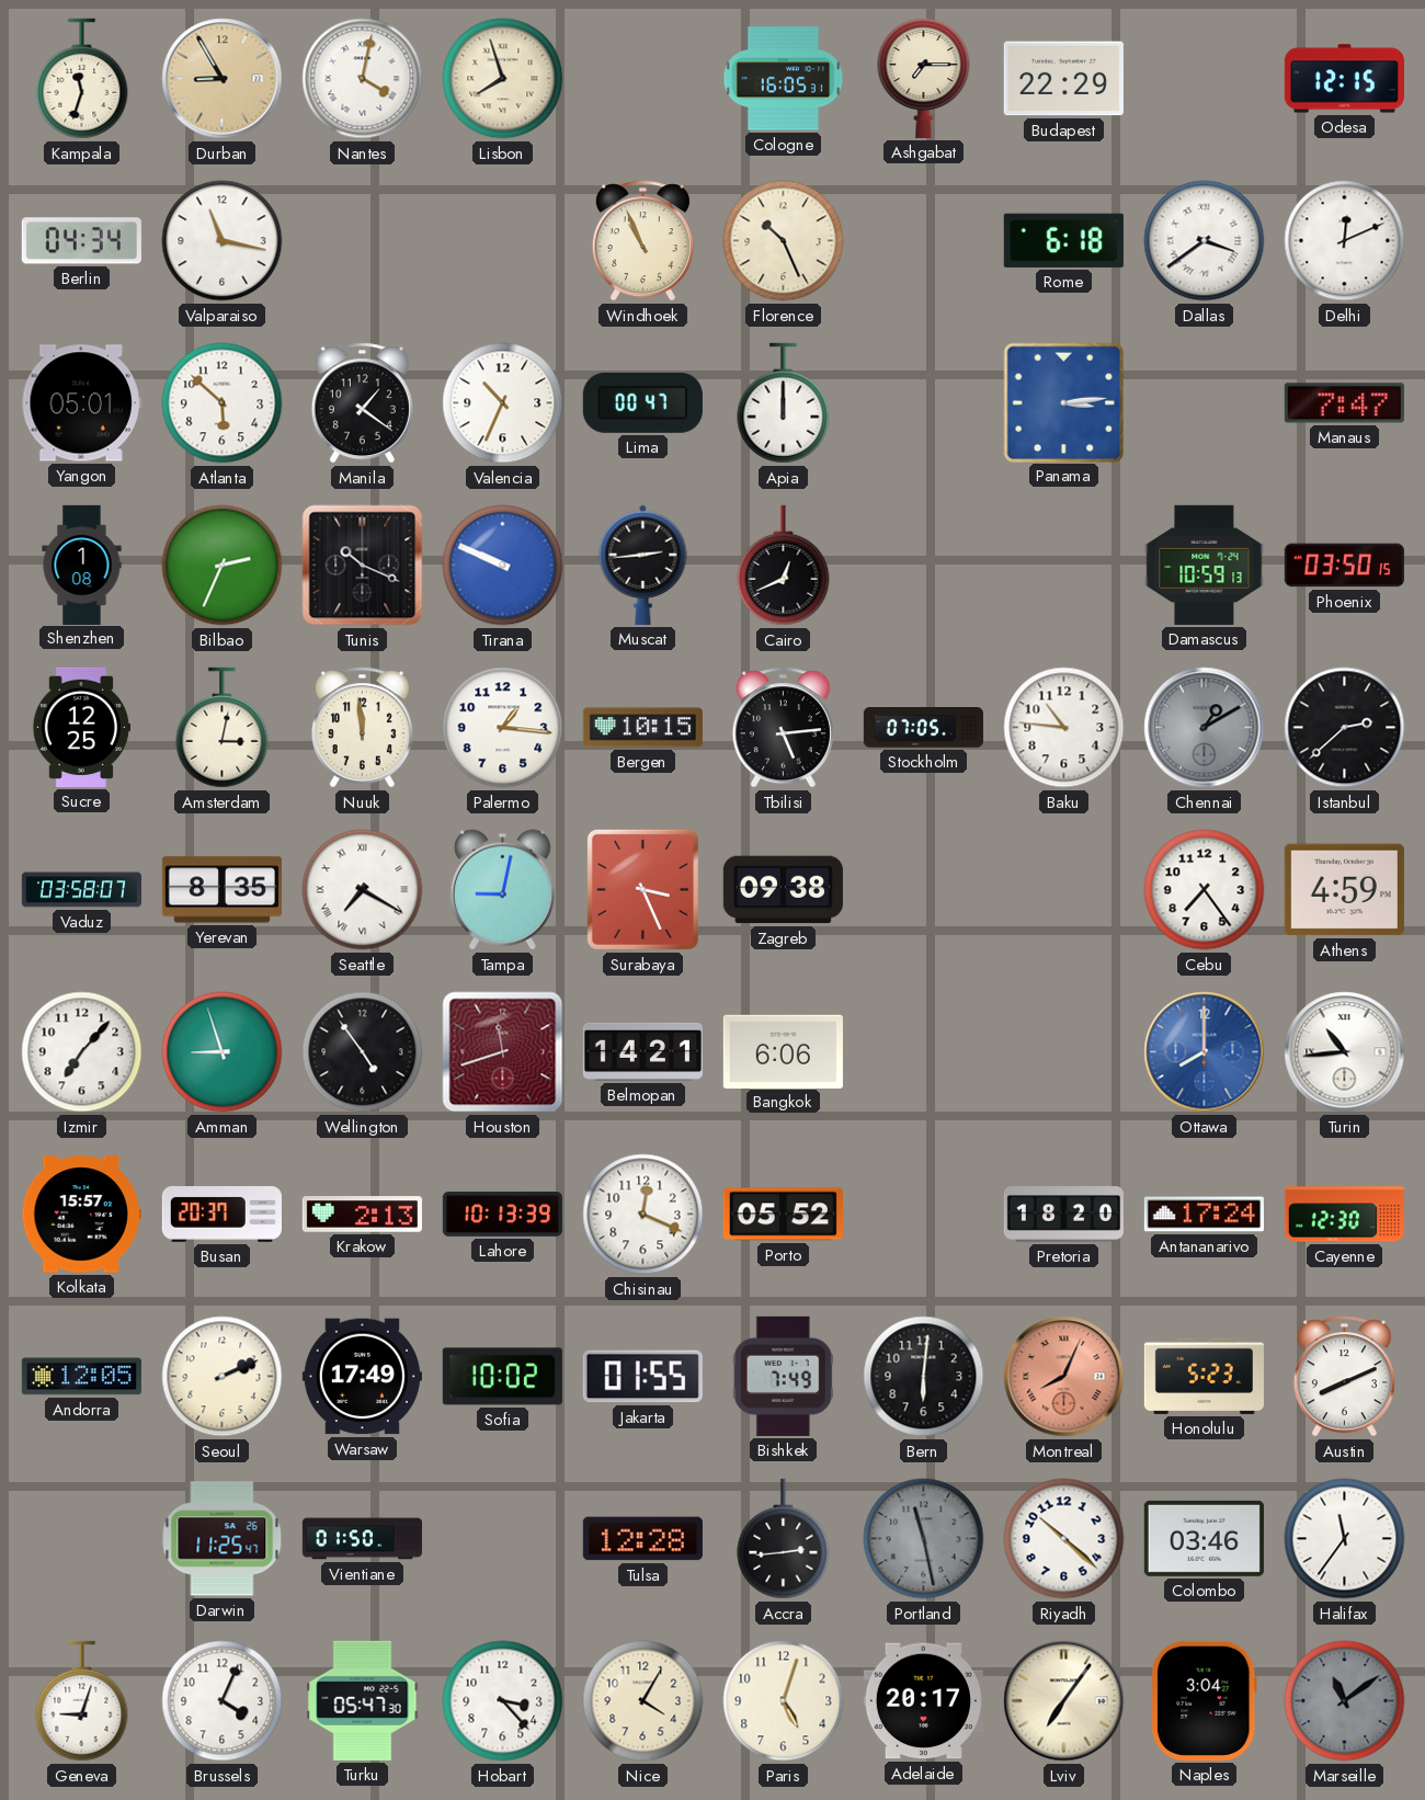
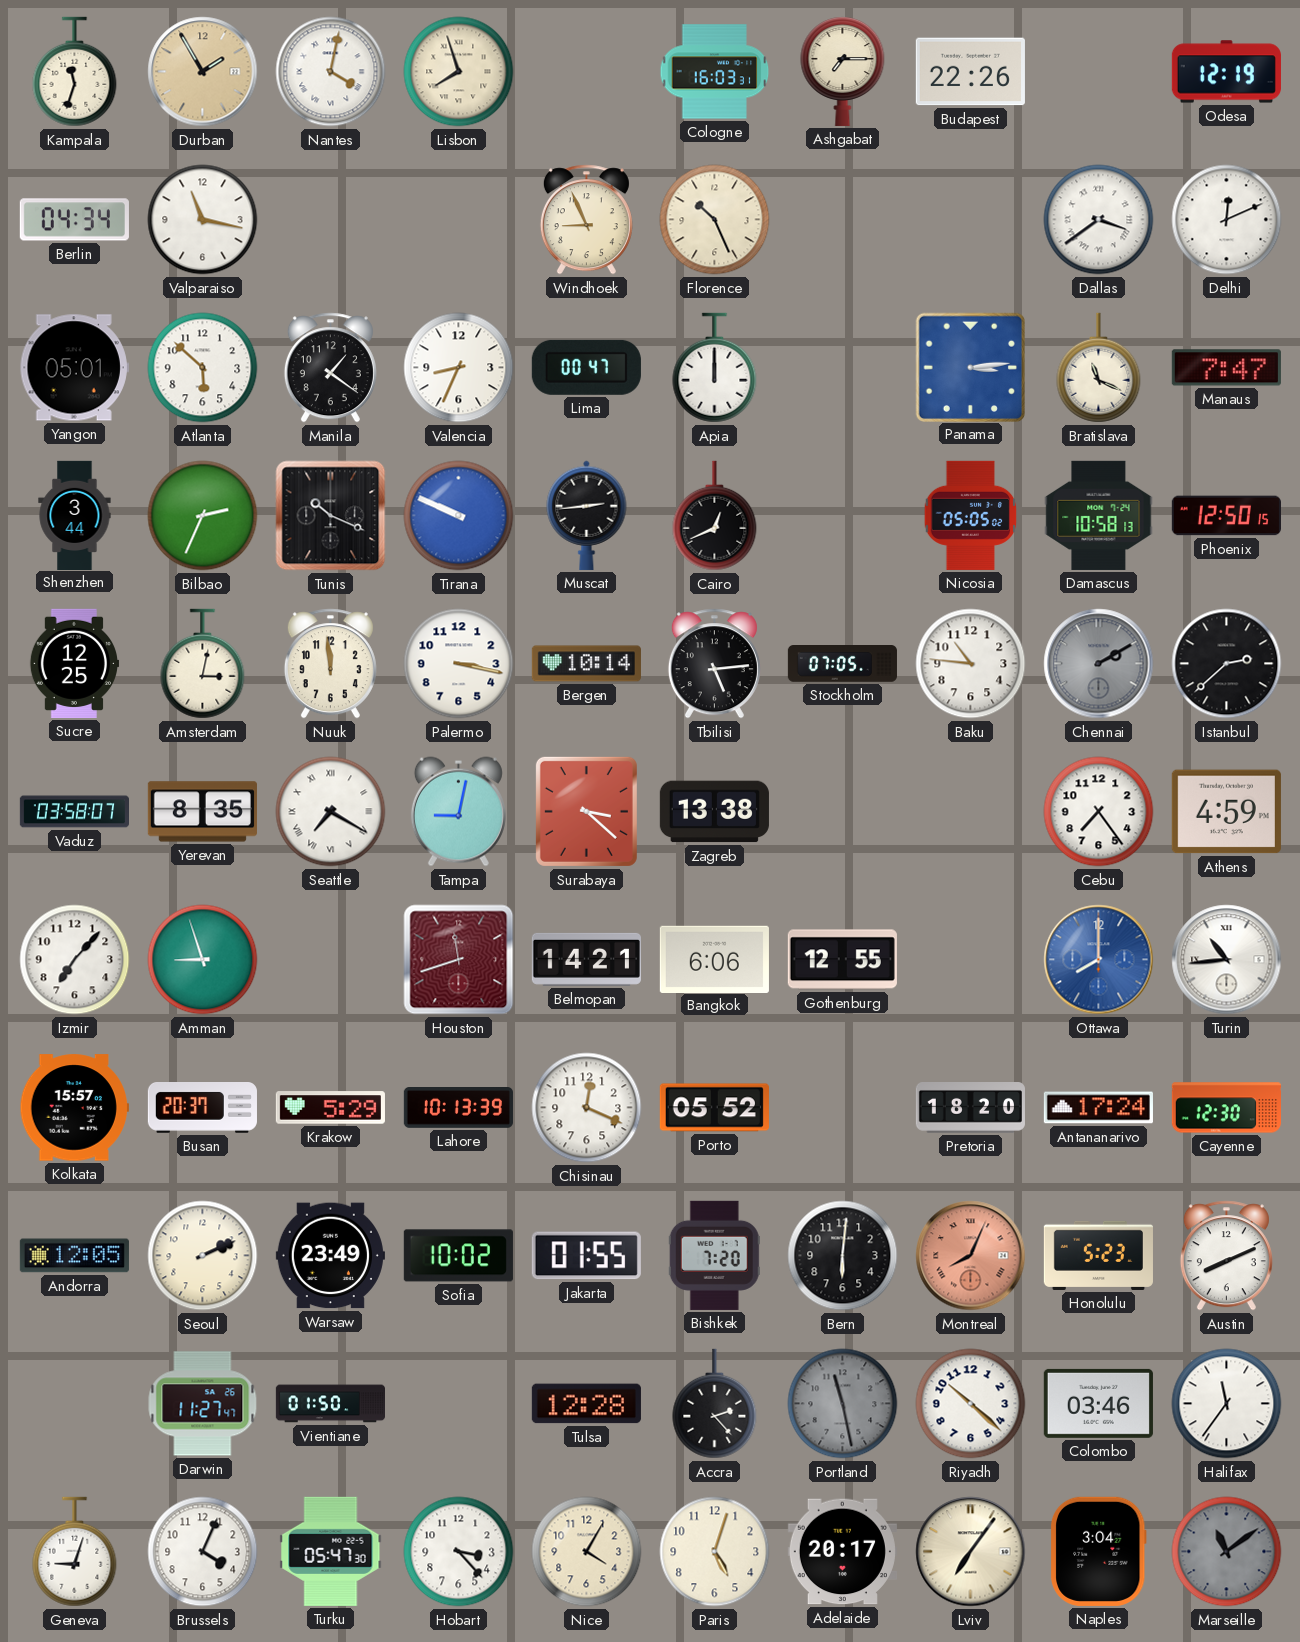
Durban: 8:55 -> 1:55 (203, 72)
Cologne: 16:05 -> 16:03 (715, 72)
Budapest: 22:29 -> 22:26 (970, 72)
Odesa: 12:15 -> 12:19 (1226, 72)
Windhoek: 10:56 -> 8:56 (586, 220)
Rome: 6:18 -> none (1063, 240)
Valencia: 10:34 -> 8:34 (459, 368)
Bratislava: none -> 11:19 (1099, 368)
Shenzhen: 1:08 -> 3:44 (75, 515)
Nicosia: none -> 05:05 (971, 515)
Damascus: 10:59 -> 10:58 (1099, 515)
Phoenix: 03:50 -> 12:50 (1226, 516)
Palermo: 1:16 -> 3:17 (459, 664)
Bergen: 10:15 -> 10:14 (586, 664)
Chennai: 1:10 -> 2:10 (1099, 664)
Surabaya: 3:26 -> 3:22 (586, 811)
Zagreb: 09:38 -> 13:38 (714, 812)
Wellington: 4:54 -> none (363, 1052)
Gothenburg: none -> 12:55 (842, 960)
Krakow: 2:13 -> 5:29 (330, 1108)
Warsaw: 17:49 -> 23:49 (330, 1256)
Bishkek: 7:49 -> 7:20 (714, 1255)
Darwin: 11:25 -> 11:27 (203, 1404)
Accra: 2:44 -> 2:23 (715, 1404)
